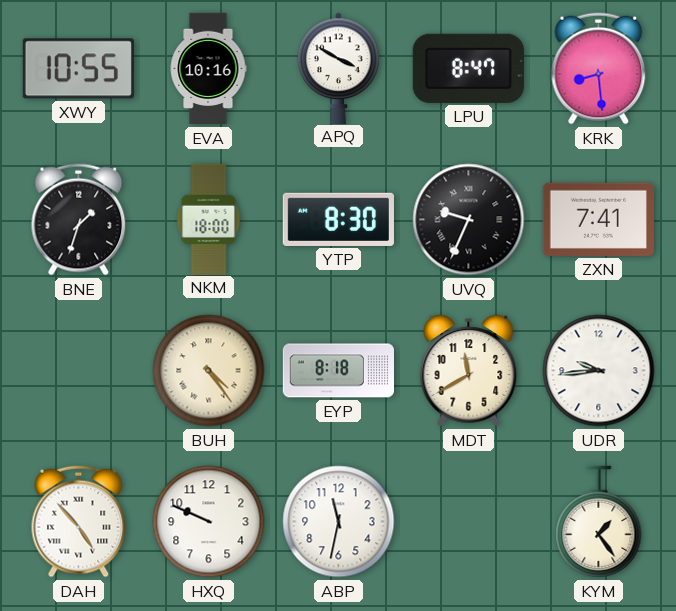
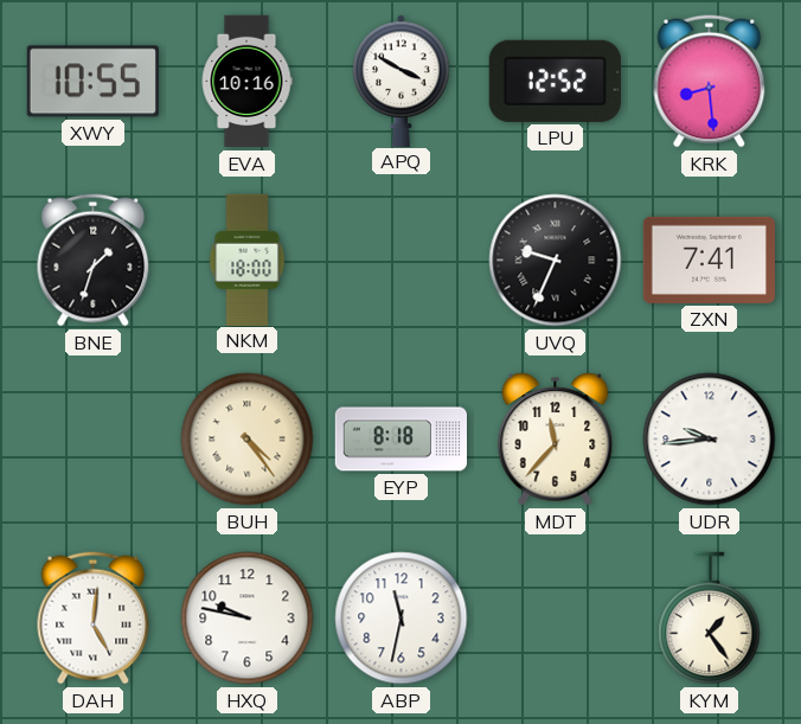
LPU: 8:47 -> 12:52 (555, 81)
YTP: 8:30 -> none (338, 219)
MDT: 11:40 -> 11:37 (556, 440)
DAH: 4:53 -> 5:01 (94, 619)
HXQ: 9:49 -> 9:47 (248, 619)
